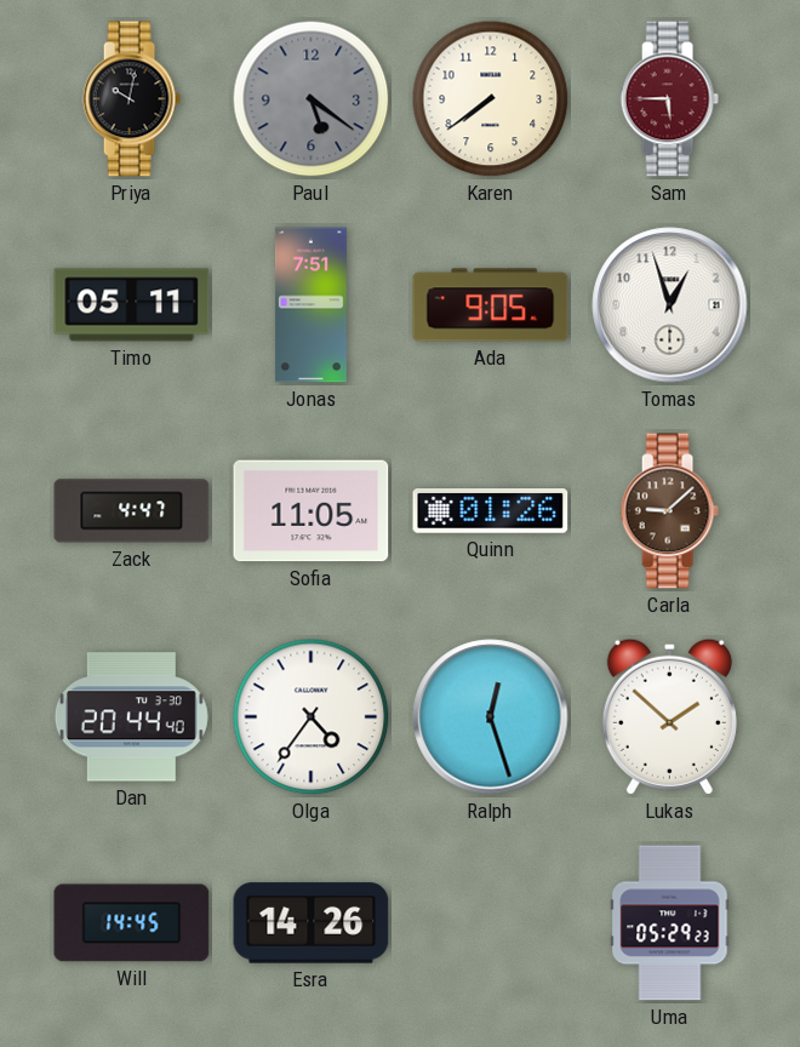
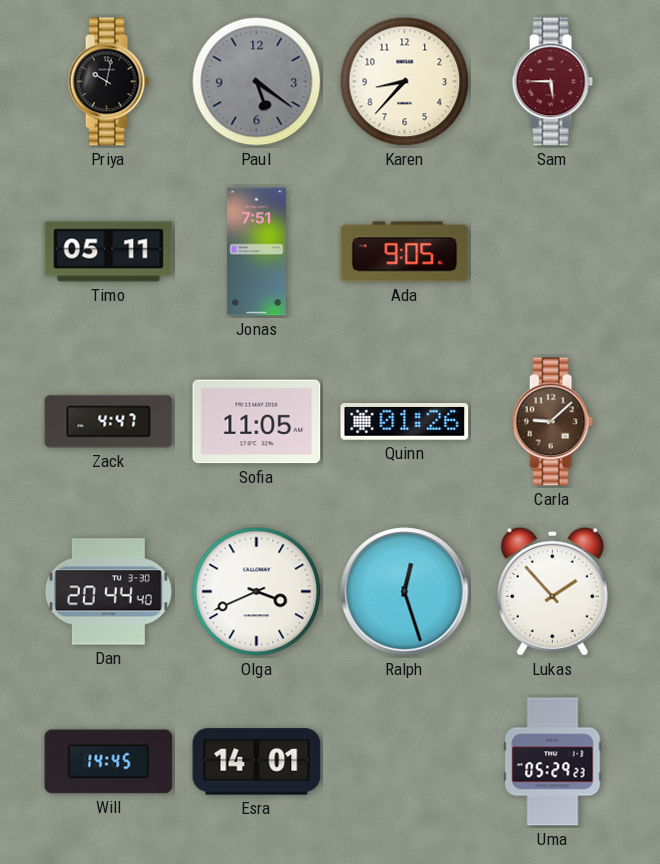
Karen: 7:39 -> 8:37 (405, 82)
Tomas: 12:57 -> none (670, 305)
Olga: 4:36 -> 3:41 (257, 592)
Lukas: 1:52 -> 1:53 (552, 591)
Esra: 14:26 -> 14:01 (257, 762)
